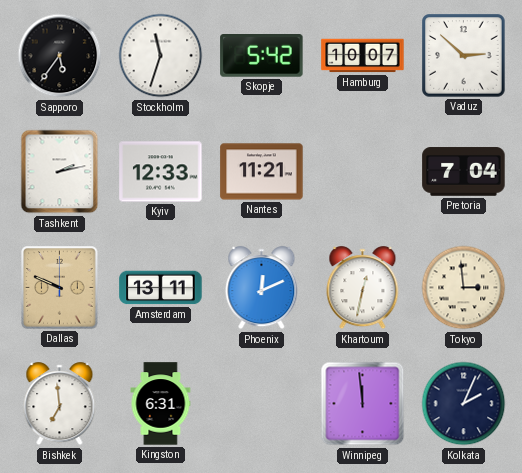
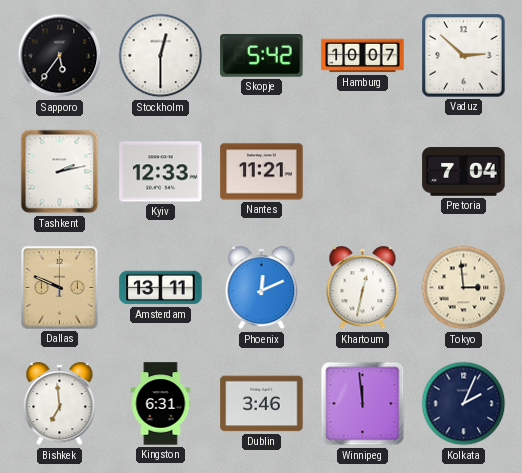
Stockholm: 11:33 -> 12:30 (161, 56)
Dublin: none -> 3:46 (262, 404)
